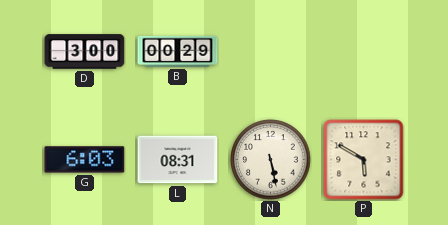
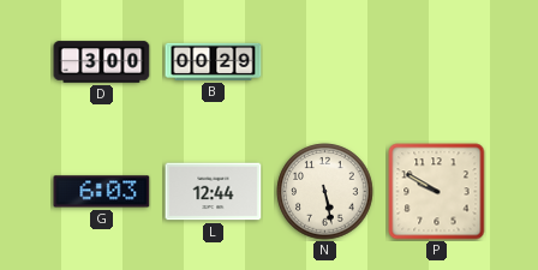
L: 08:31 -> 12:44 (214, 192)
P: 5:50 -> 9:50 (437, 192)
